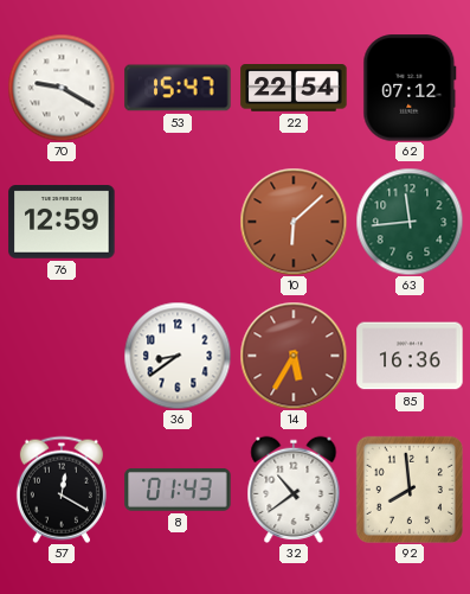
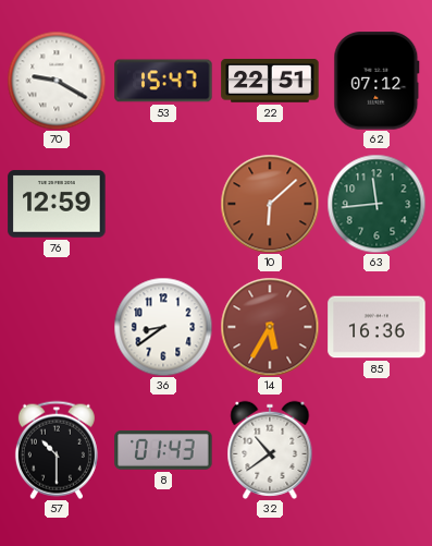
22: 22:54 -> 22:51 (270, 82)
57: 12:20 -> 10:30 (57, 450)
92: 7:59 -> none (410, 490)
